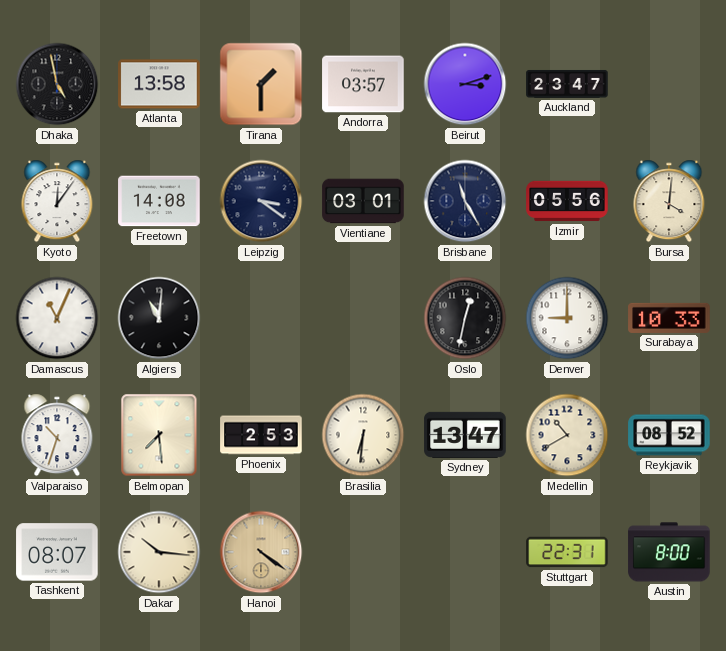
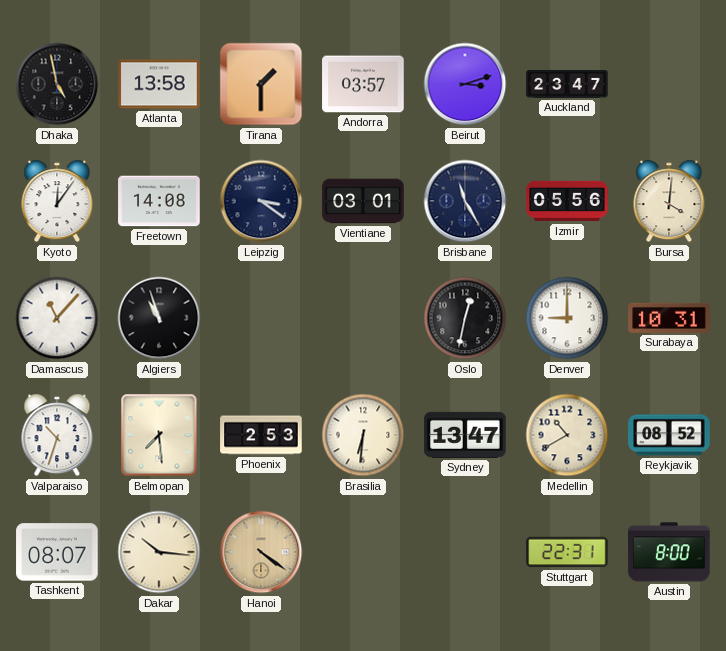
Damascus: 11:04 -> 11:07 (57, 318)
Algiers: 11:01 -> 10:57 (159, 318)
Surabaya: 10:33 -> 10:31 (669, 318)
